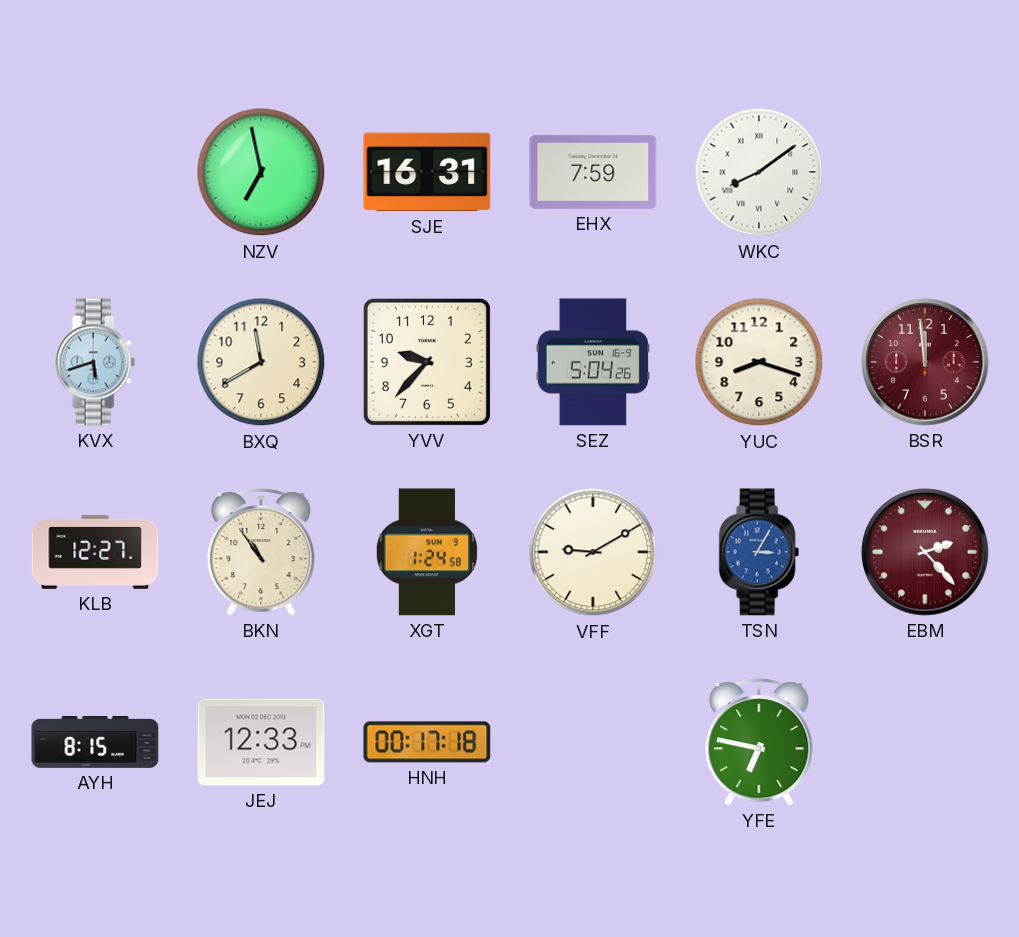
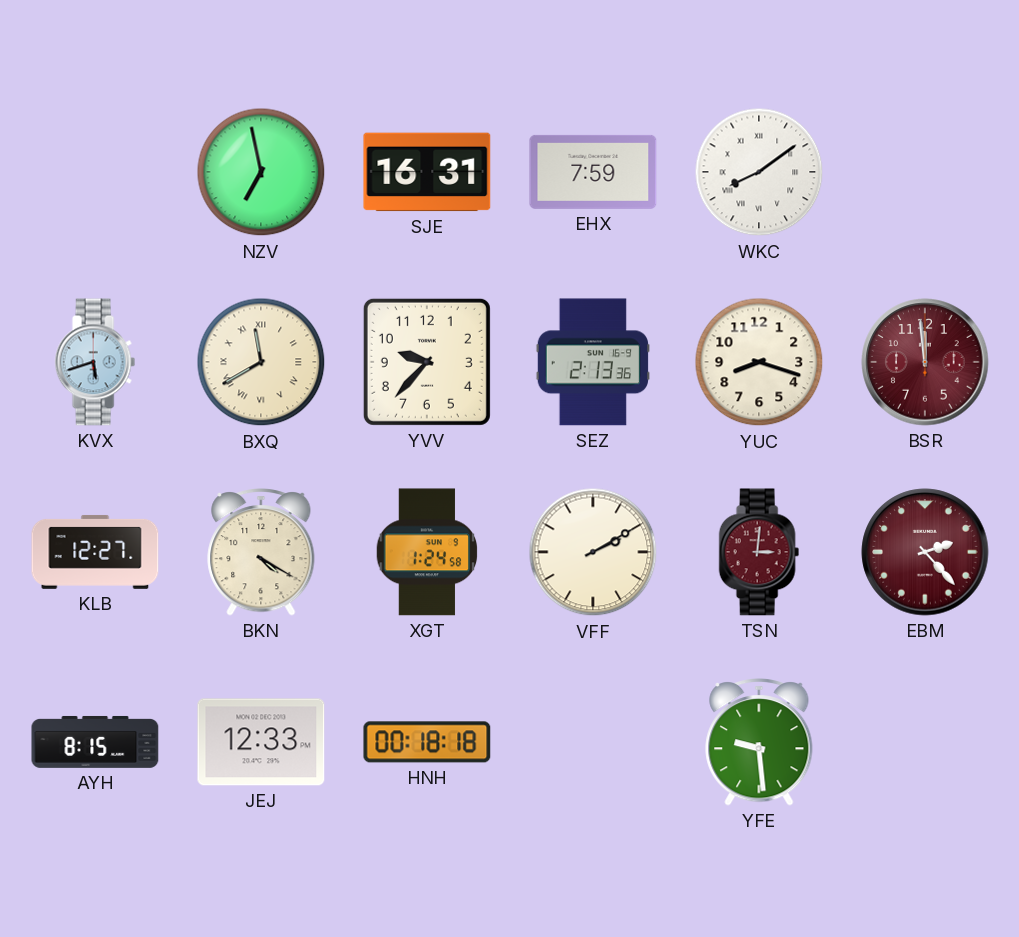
BXQ numerals: Arabic -> Roman (261, 362)
SEZ: 5:04 -> 2:13 (592, 362)
BKN: 10:54 -> 4:20 (261, 553)
VFF: 9:10 -> 2:10 (593, 552)
TSN: 3:05 -> 3:01 (759, 552)
TSN dial: blue -> burgundy (759, 552)
HNH: 00:17 -> 00:18 (427, 742)
YFE: 6:47 -> 9:29 (759, 743)
